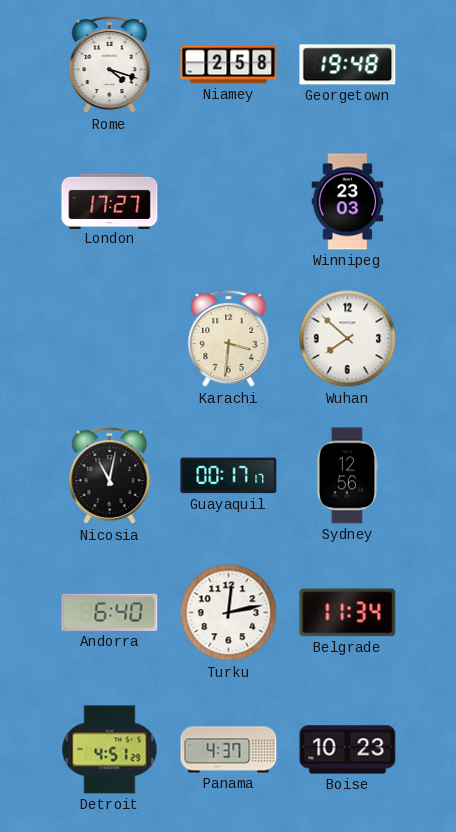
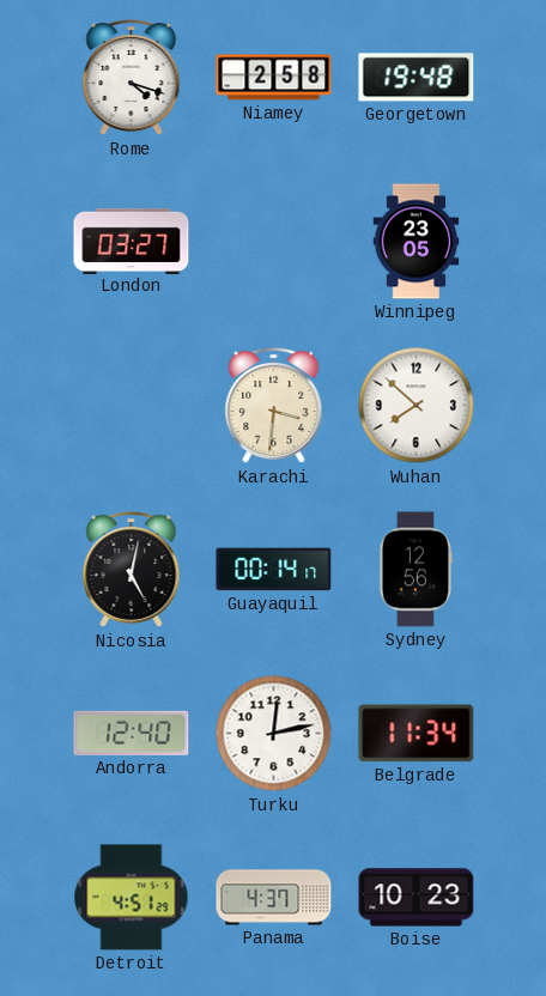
London: 17:27 -> 03:27 (132, 241)
Winnipeg: 23:03 -> 23:05 (417, 242)
Nicosia: 11:02 -> 5:02 (132, 570)
Guayaquil: 00:17 -> 00:14 (274, 570)
Andorra: 6:40 -> 12:40 (132, 733)
